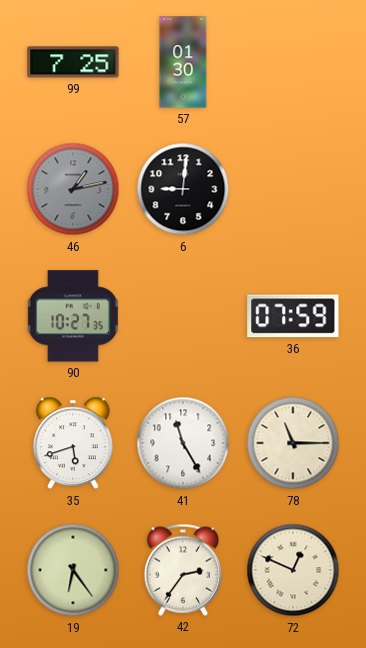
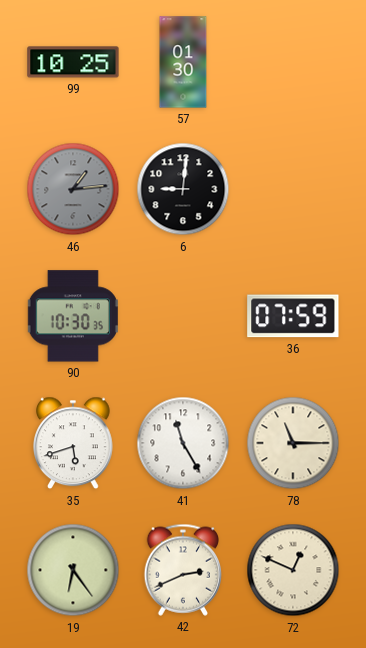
99: 7:25 -> 10:25 (73, 62)
46: 1:13 -> 1:14 (73, 189)
90: 10:27 -> 10:30 (73, 316)
42: 2:36 -> 2:41 (183, 570)
